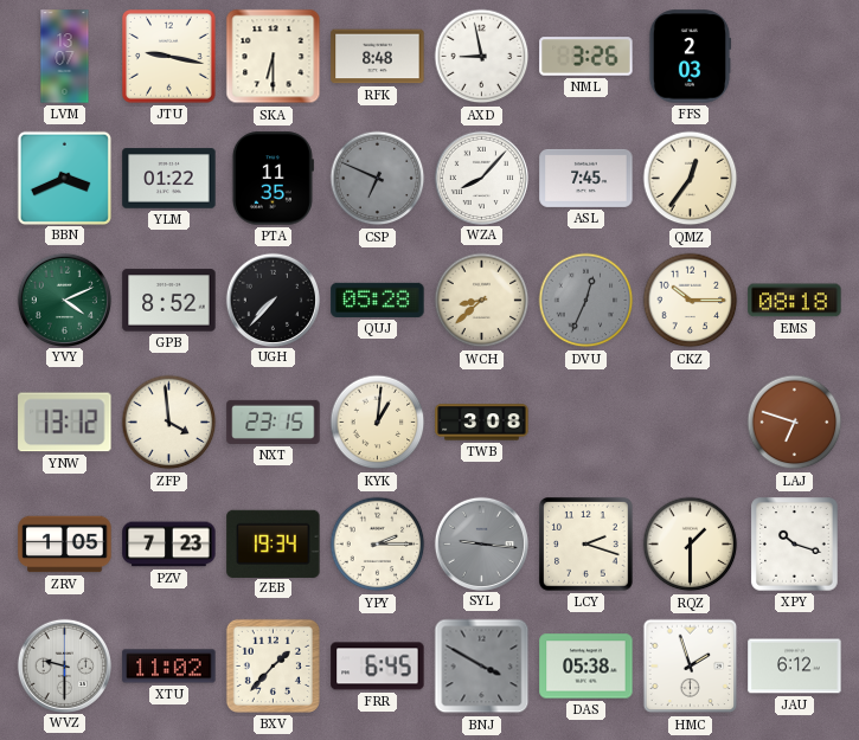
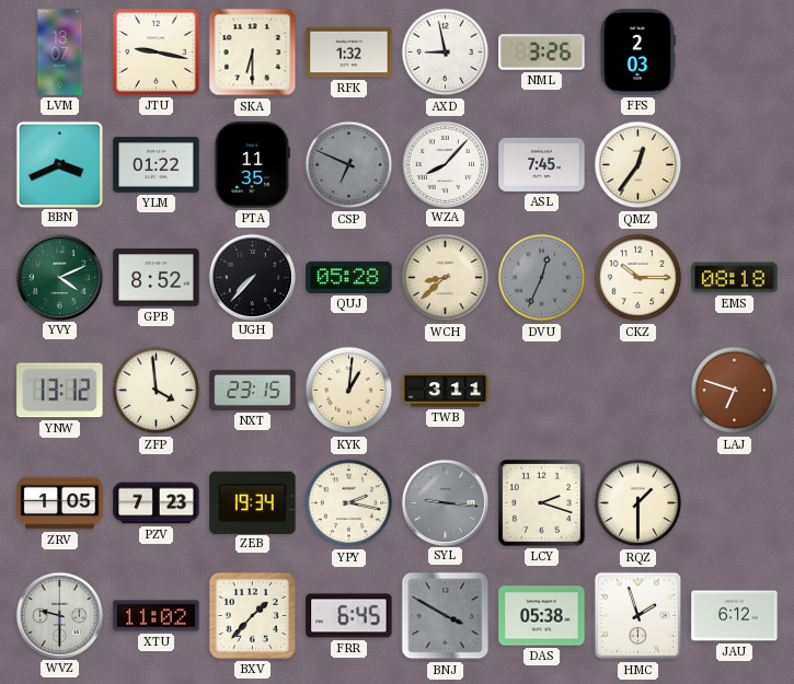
RFK: 8:48 -> 1:32 (349, 53)
TWB: 3:08 -> 3:11 (446, 391)
YPY: 2:15 -> 2:17 (349, 503)
XPY: 10:18 -> none (795, 545)
